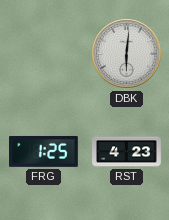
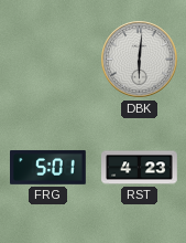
FRG: 1:25 -> 5:01 (48, 167)
